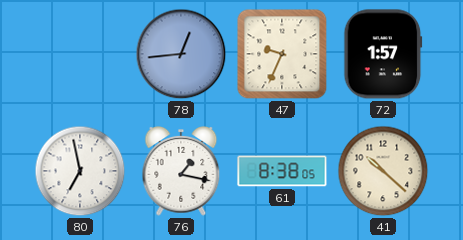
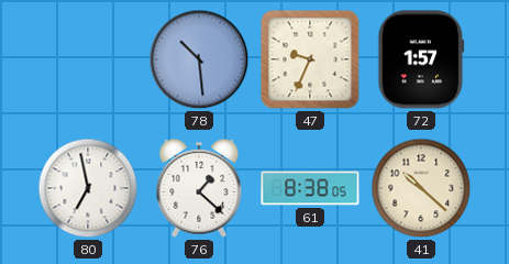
78: 12:44 -> 10:29 (199, 59)
76: 1:17 -> 1:22 (199, 189)
